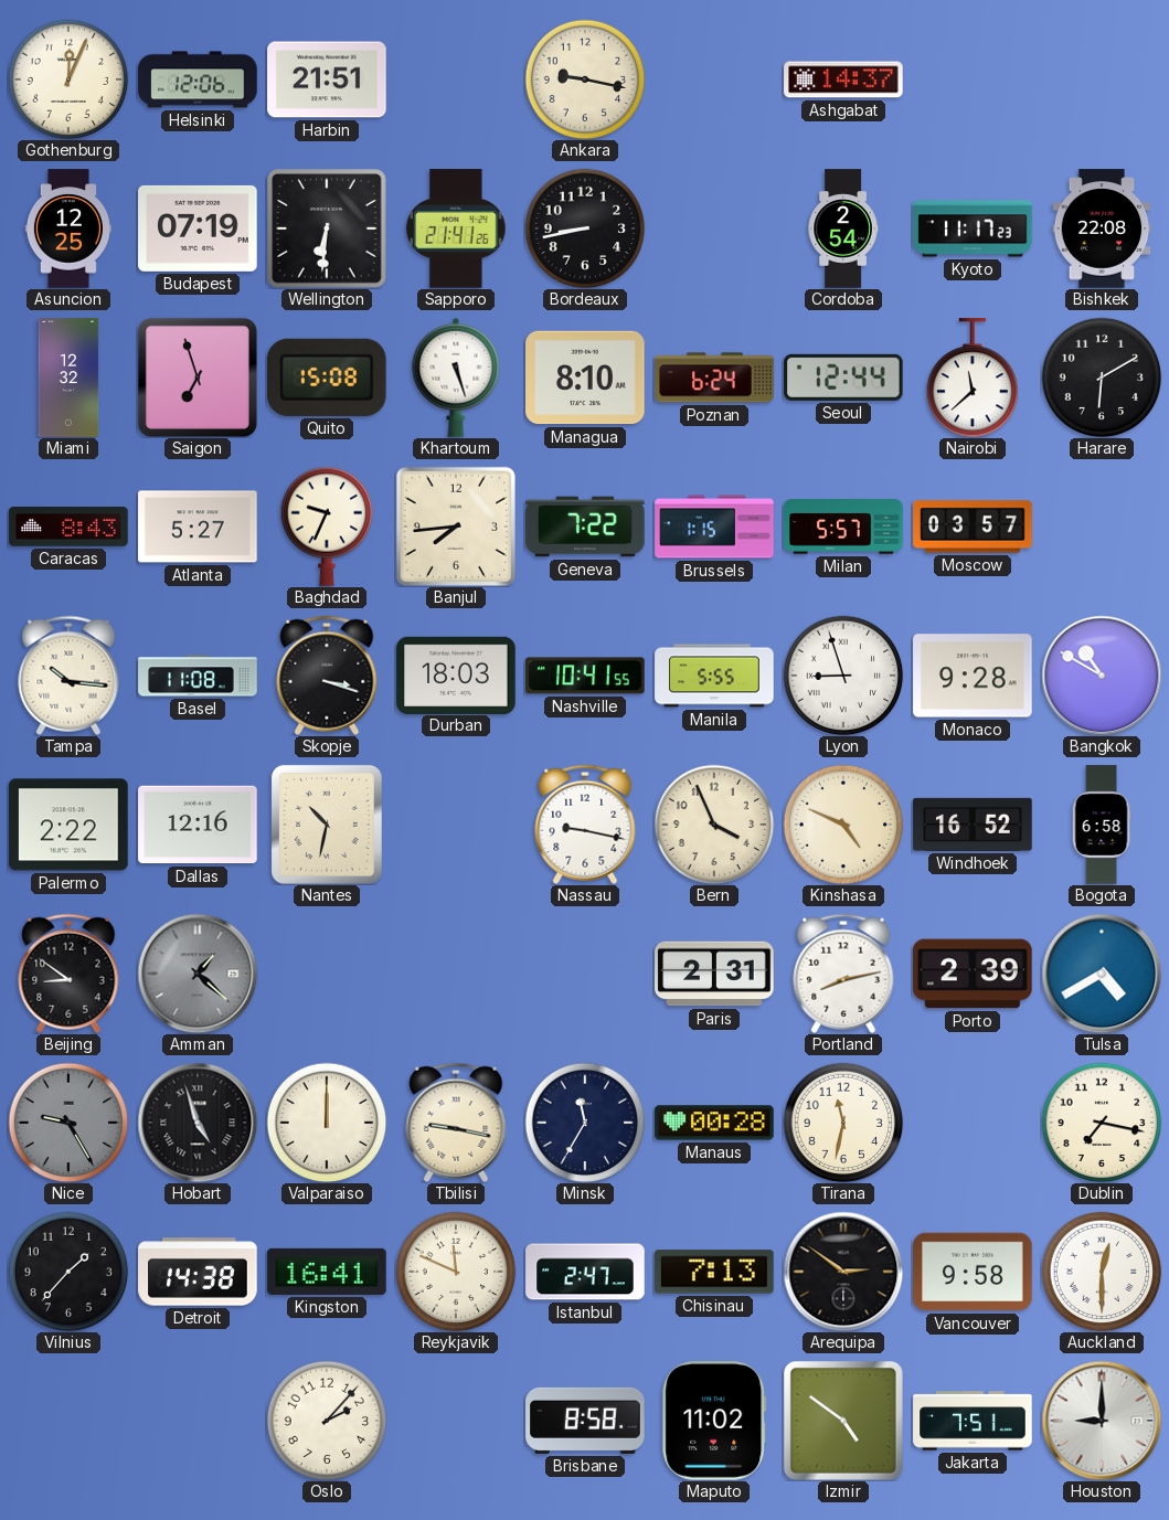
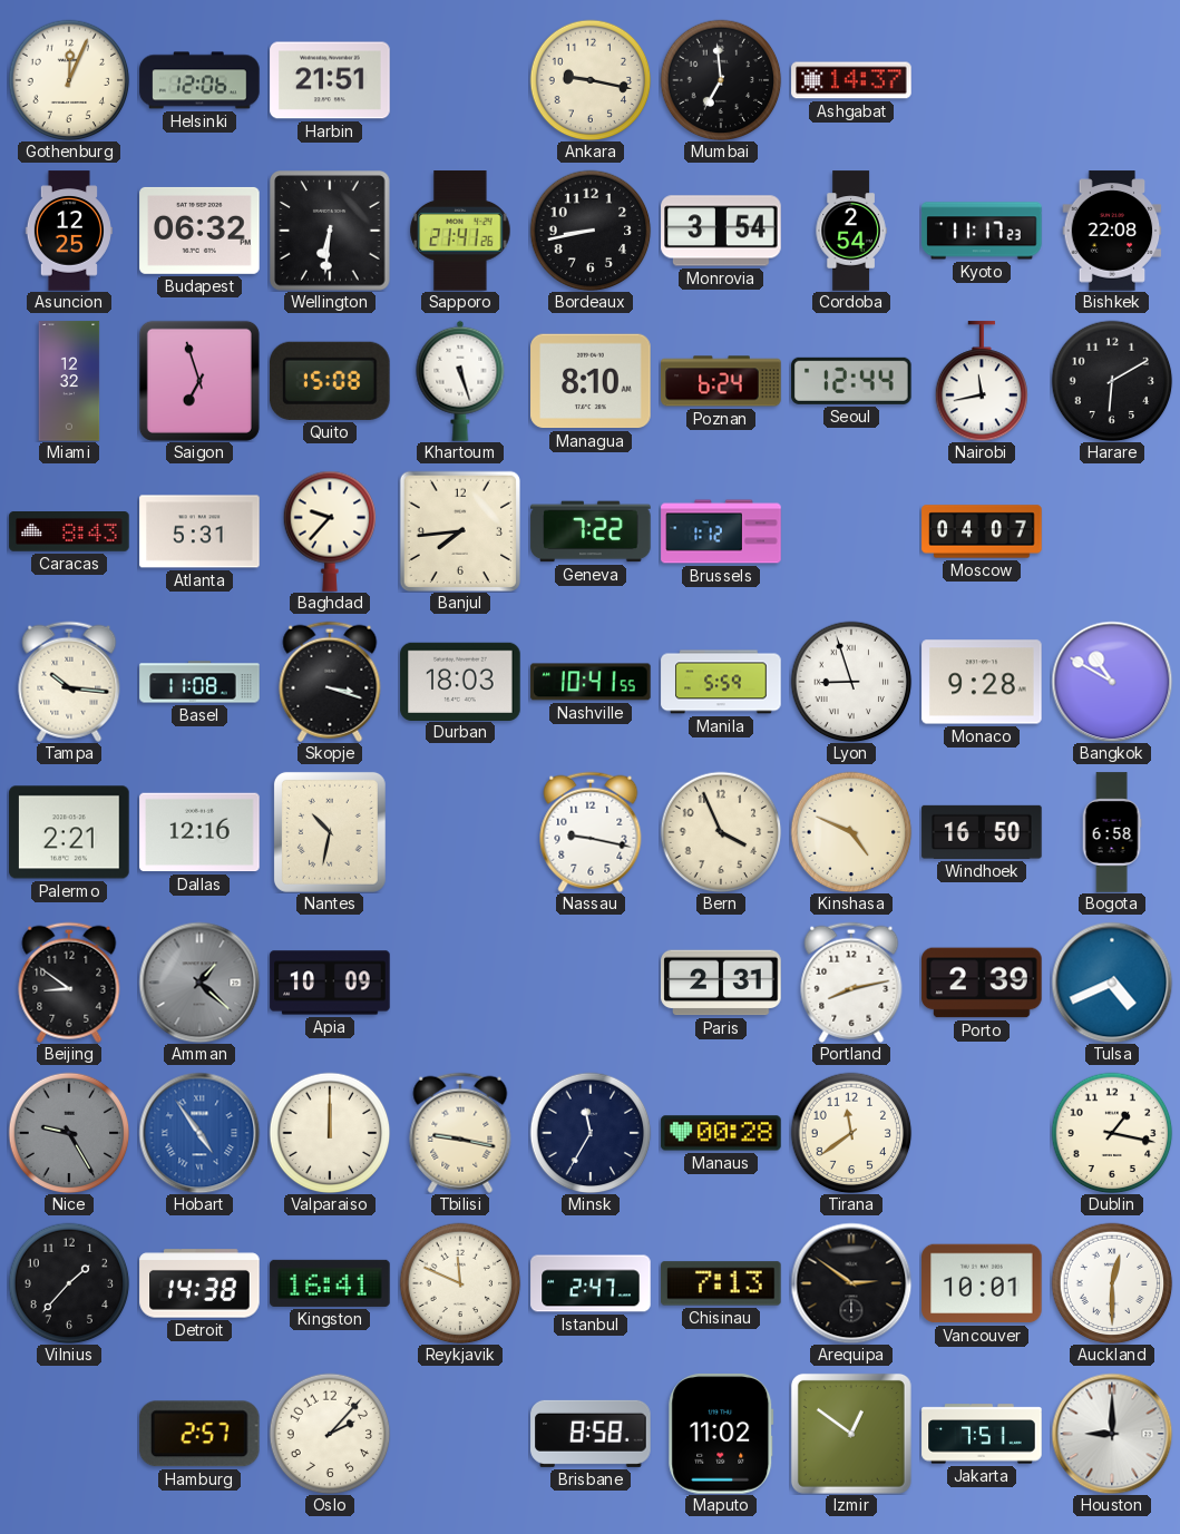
Mumbai: none -> 6:59 (721, 80)
Budapest: 07:19 -> 06:32 (199, 231)
Monrovia: none -> 3:54 (721, 231)
Nairobi: 11:38 -> 11:43 (982, 381)
Atlanta: 5:27 -> 5:31 (199, 531)
Baghdad: 9:34 -> 9:37 (330, 531)
Brussels: 1:15 -> 1:12 (721, 531)
Milan: 5:57 -> none (843, 527)
Moscow: 03:57 -> 04:07 (982, 531)
Manila: 5:55 -> 5:59 (721, 682)
Palermo: 2:22 -> 2:21 (69, 832)
Windhoek: 16:52 -> 16:50 (982, 832)
Apia: none -> 10:09 (330, 983)
Tulsa: 4:40 -> 4:41 (1112, 983)
Hobart: 4:57 -> 4:54 (199, 1133)
Hobart dial: black -> blue (199, 1133)
Tirana: 11:32 -> 11:39 (851, 1133)
Dublin: 7:17 -> 1:17 (1112, 1133)
Vancouver: 9:58 -> 10:01 (982, 1283)
Hamburg: none -> 2:57 (199, 1434)
Izmir: 4:51 -> 12:51 (851, 1434)
